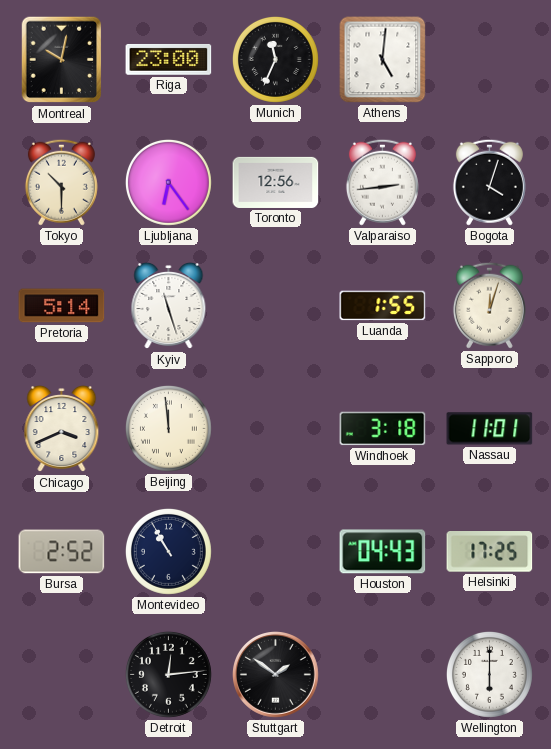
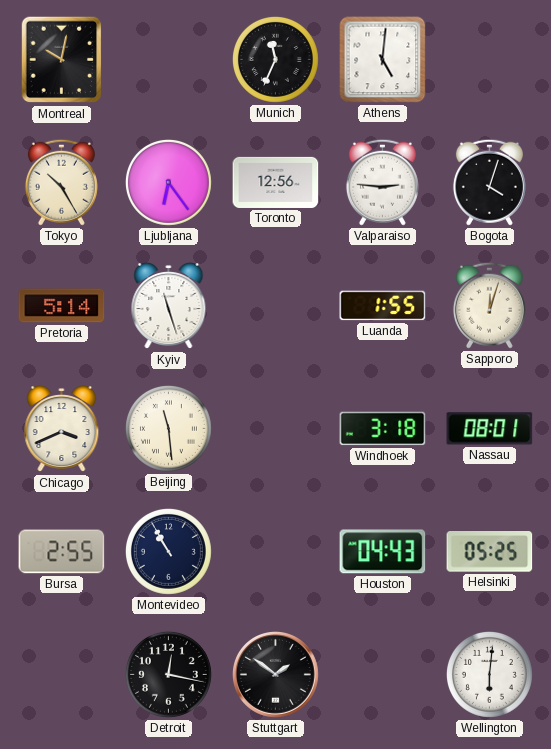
Riga: 23:00 -> none (169, 59)
Tokyo: 10:30 -> 10:25 (61, 182)
Valparaiso: 2:44 -> 2:46 (382, 182)
Beijing: 11:59 -> 11:29 (168, 428)
Nassau: 11:01 -> 08:01 (490, 429)
Bursa: 2:52 -> 2:55 (62, 552)
Helsinki: 17:25 -> 05:25 (490, 552)
Detroit: 12:14 -> 12:17 (168, 674)
Wellington: 6:00 -> 6:01 (489, 674)
